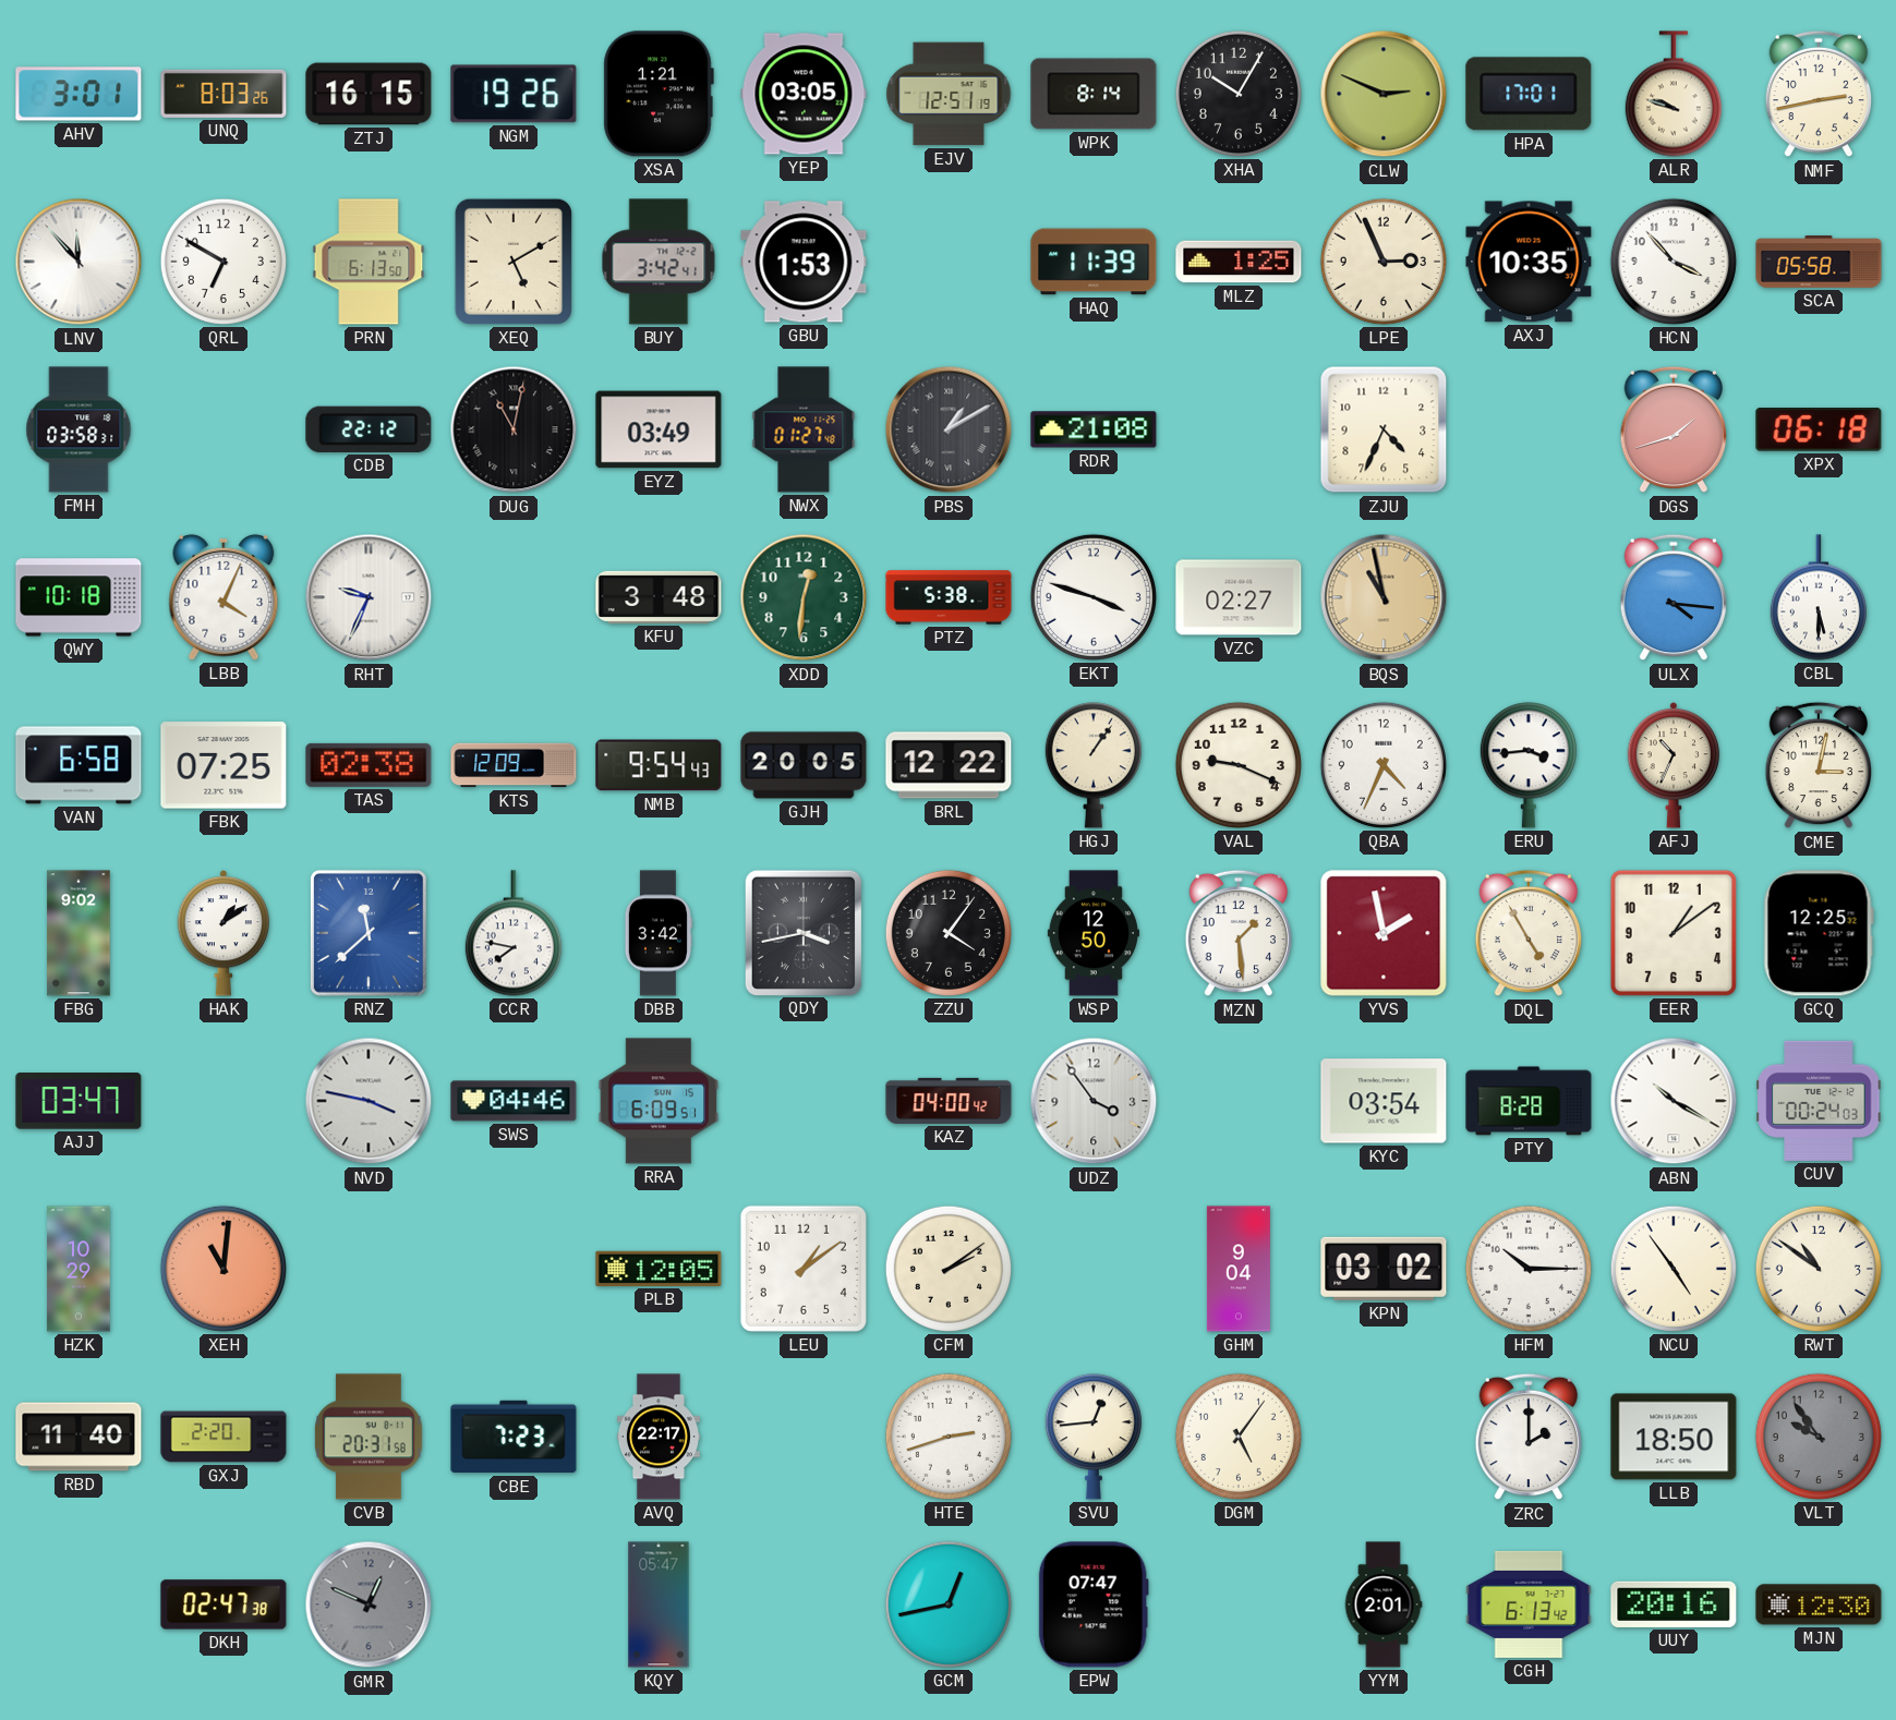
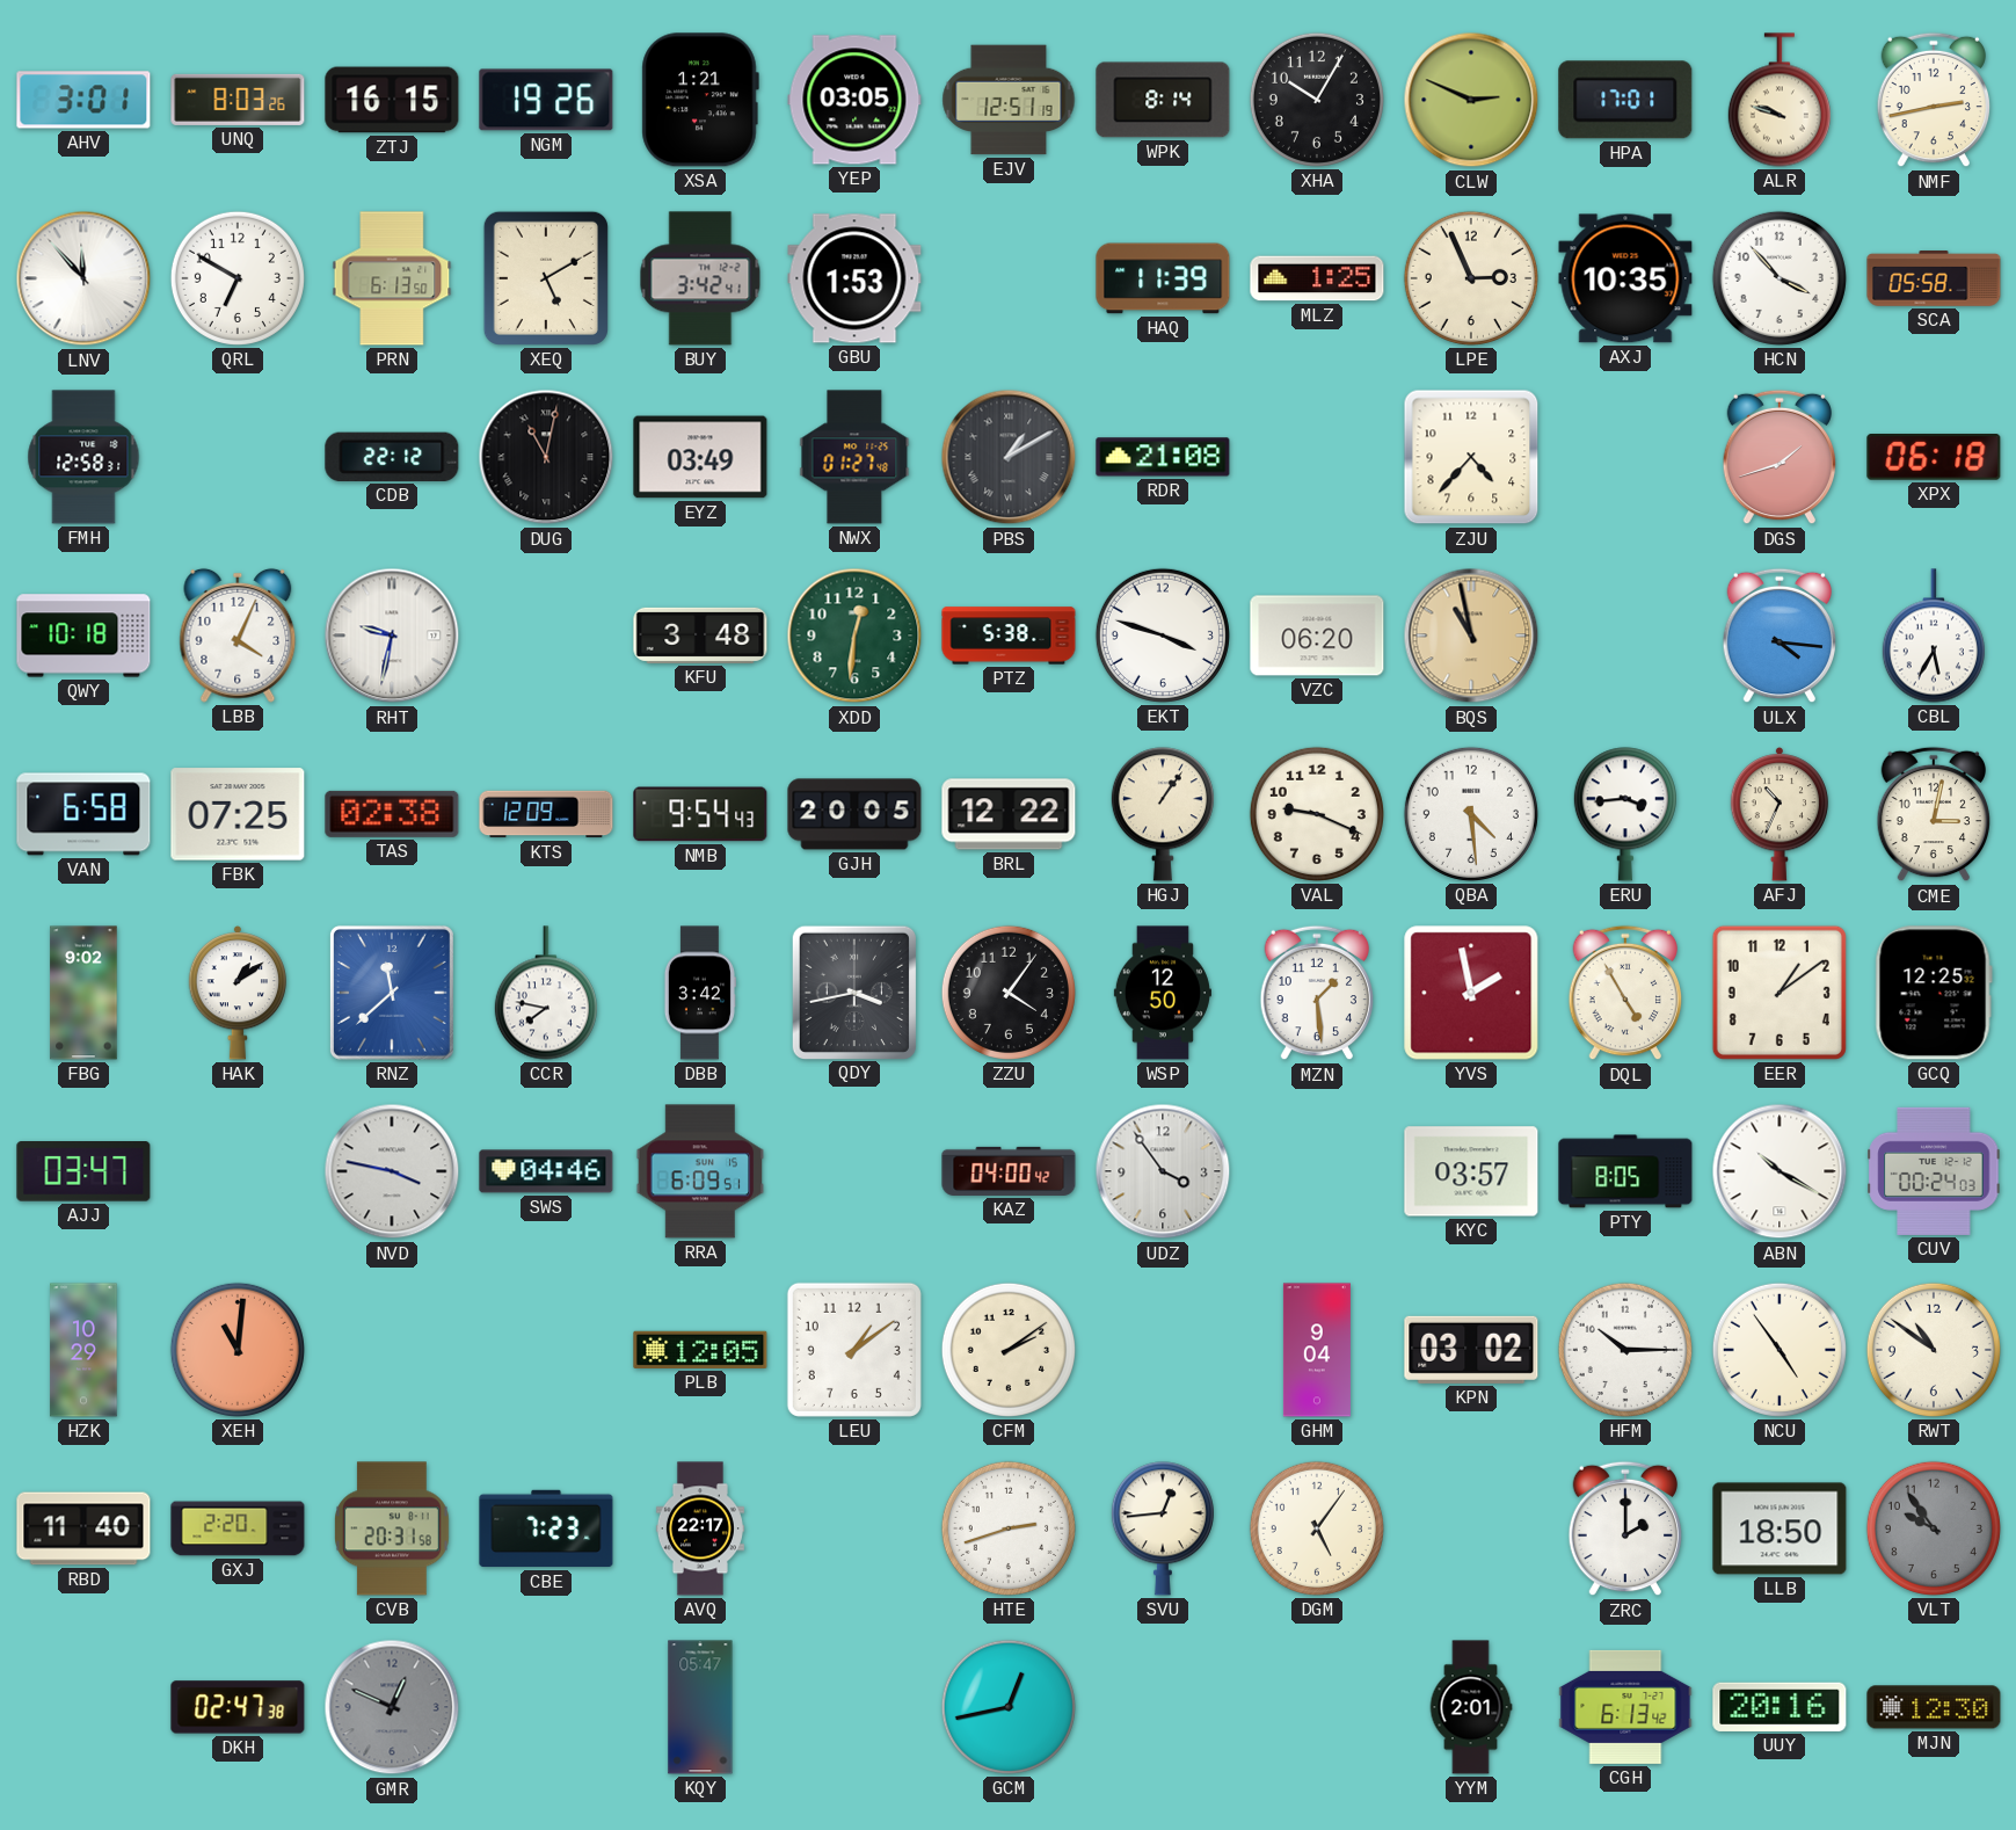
FMH: 03:58 -> 12:58 (83, 457)
ZJU: 4:34 -> 4:37 (1471, 457)
RHT: 9:34 -> 9:32 (392, 636)
VZC: 02:27 -> 06:20 (1317, 636)
CBL: 5:30 -> 5:35 (1934, 636)
QBA: 4:34 -> 4:29 (1471, 814)
KYC: 03:54 -> 03:57 (1471, 1171)
PTY: 8:28 -> 8:05 (1625, 1171)
EPW: 07:47 -> none (1094, 1604)
